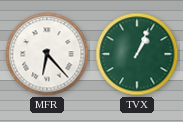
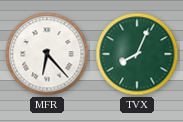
TVX: 1:04 -> 8:04 (137, 54)
